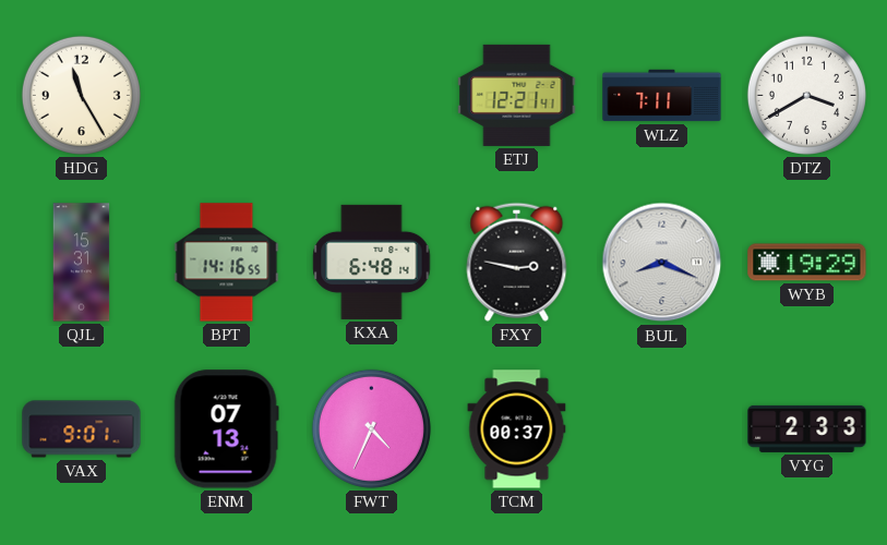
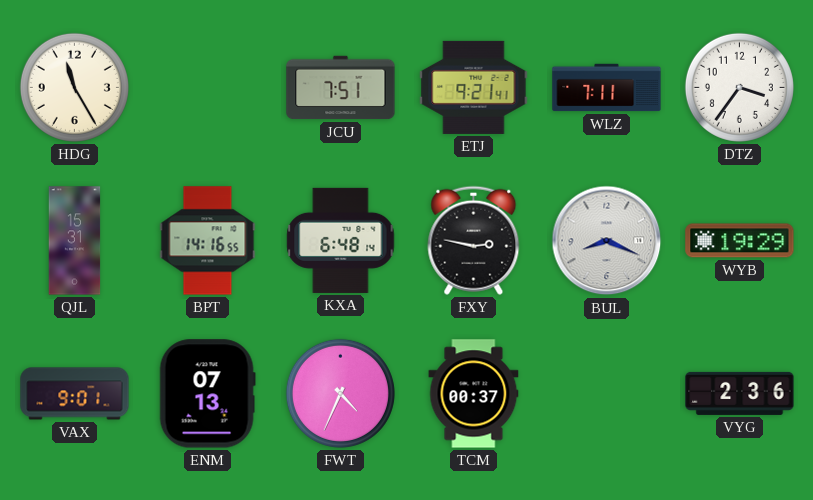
JCU: none -> 7:51 (341, 88)
ETJ: 12:21 -> 9:21 (474, 87)
DTZ: 3:40 -> 3:36 (739, 87)
VYG: 2:33 -> 2:36 (740, 393)
